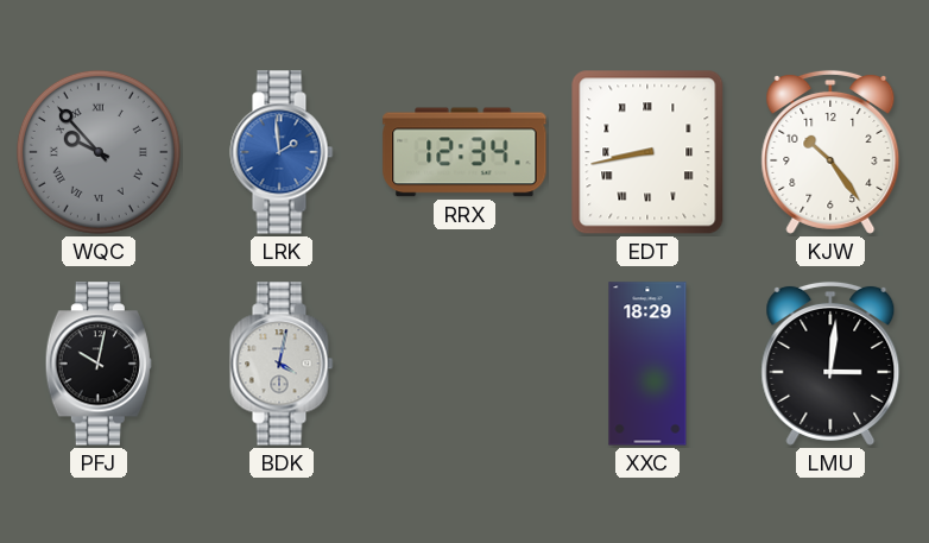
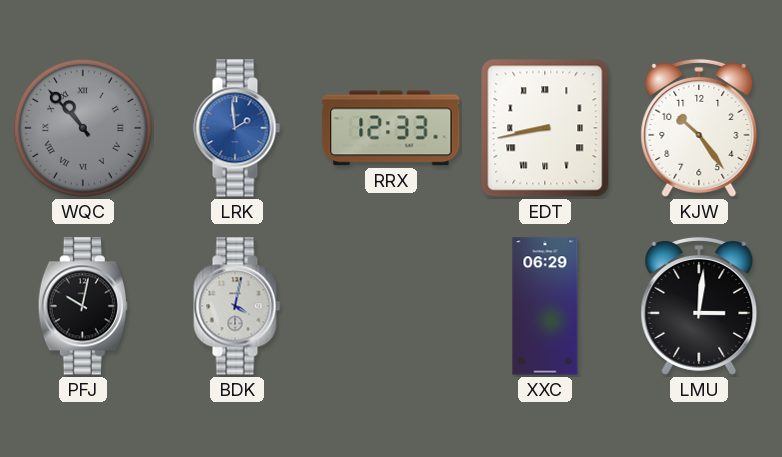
WQC: 9:53 -> 10:53 (83, 128)
RRX: 12:34 -> 12:33 (391, 128)
XXC: 18:29 -> 06:29 (545, 306)
